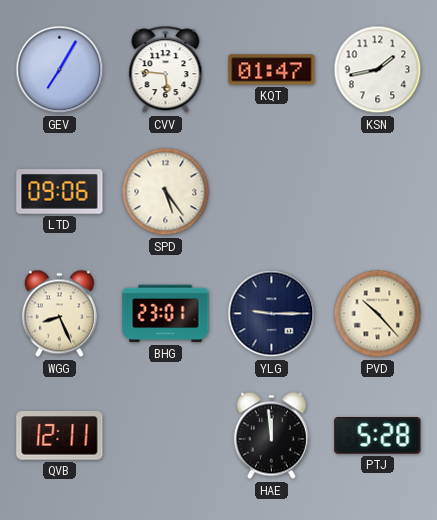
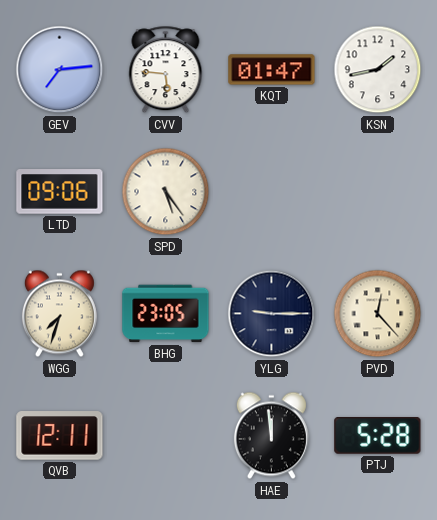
GEV: 7:05 -> 7:14 (60, 70)
WGG: 8:26 -> 7:33 (59, 314)
BHG: 23:01 -> 23:05 (166, 314)
PVD: 10:23 -> 12:23 (378, 314)
